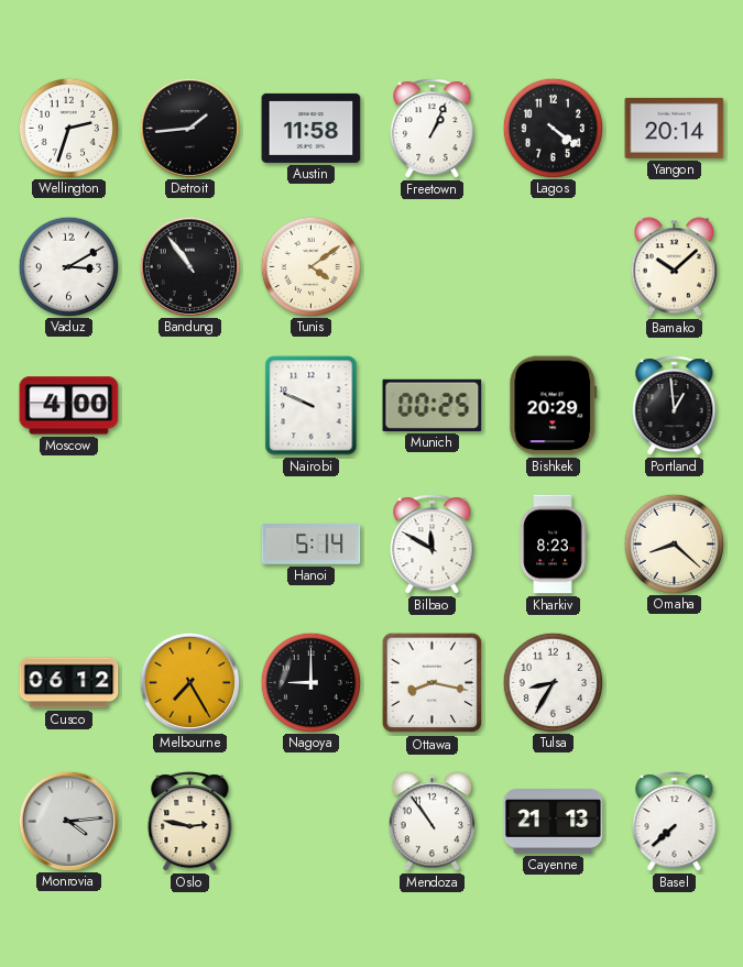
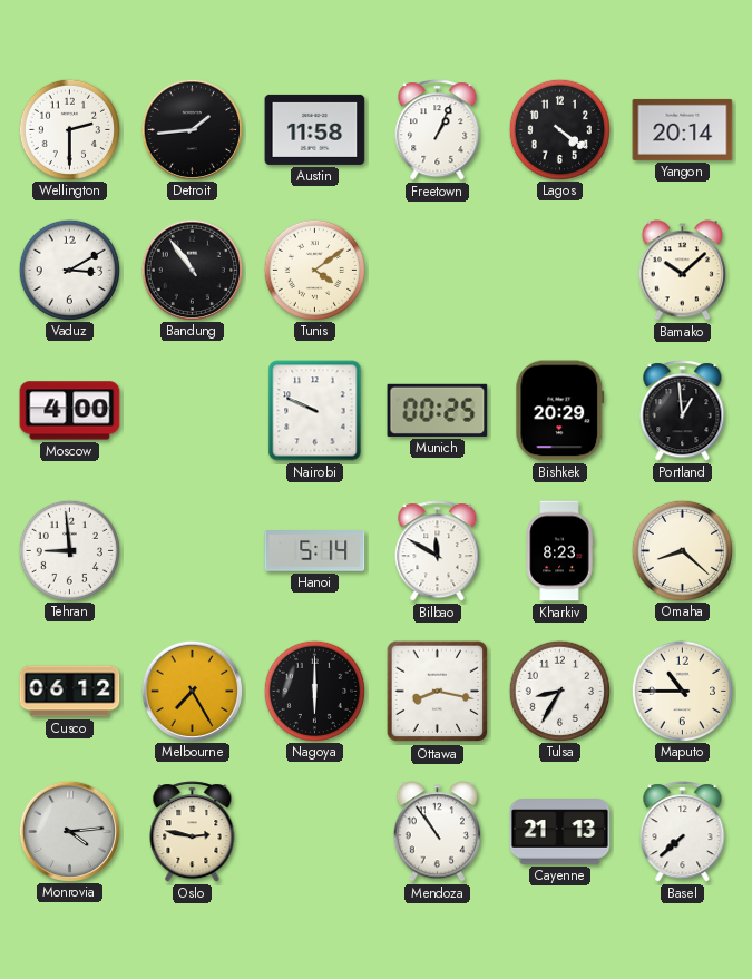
Wellington: 2:33 -> 2:30 (69, 129)
Tehran: none -> 8:59 (69, 550)
Nagoya: 9:00 -> 6:00 (314, 691)
Maputo: none -> 10:45 (682, 691)
